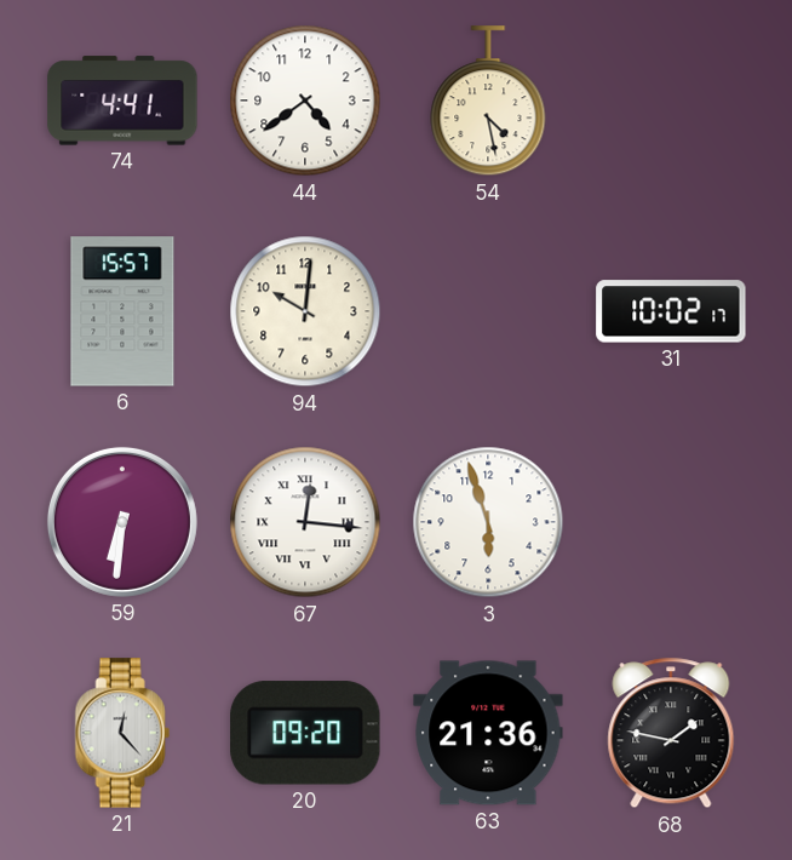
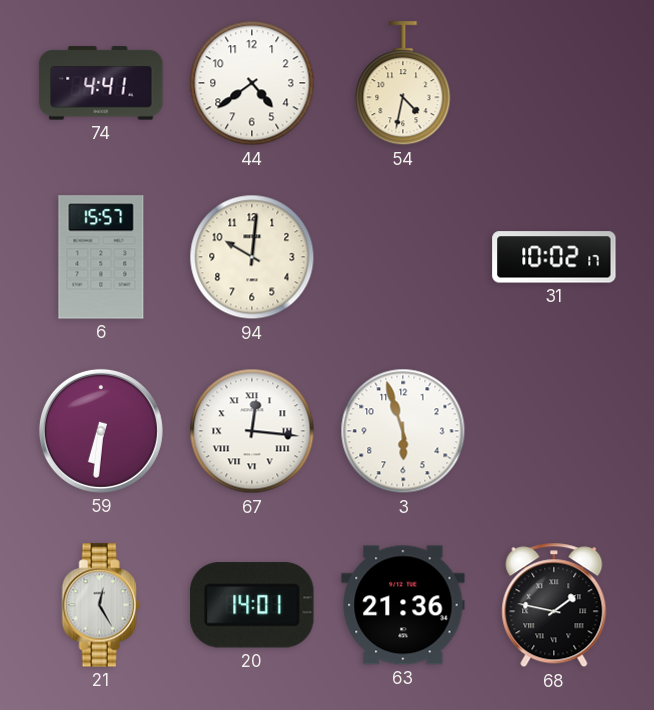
54: 4:28 -> 4:32 (403, 84)
21: 12:23 -> 12:25 (101, 605)
20: 09:20 -> 14:01 (252, 605)
